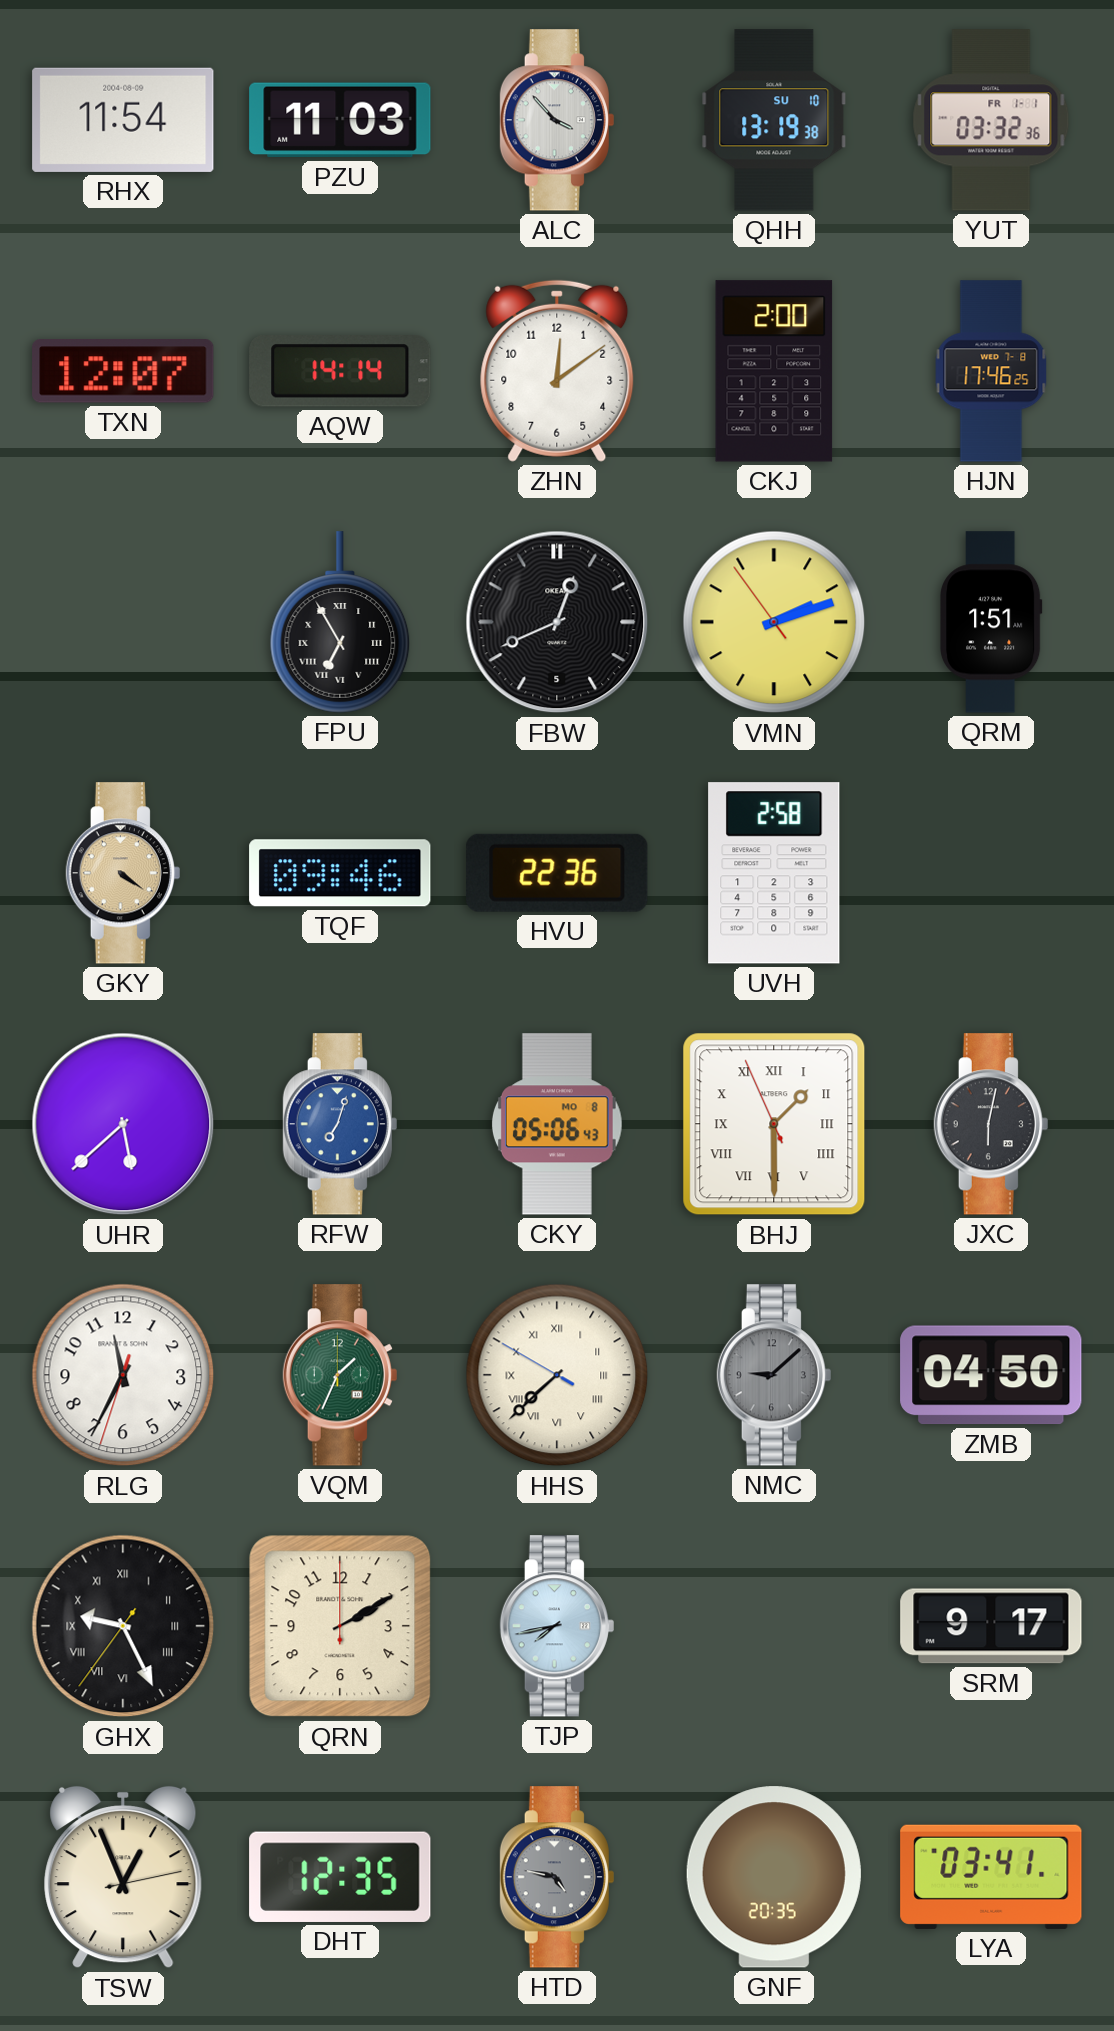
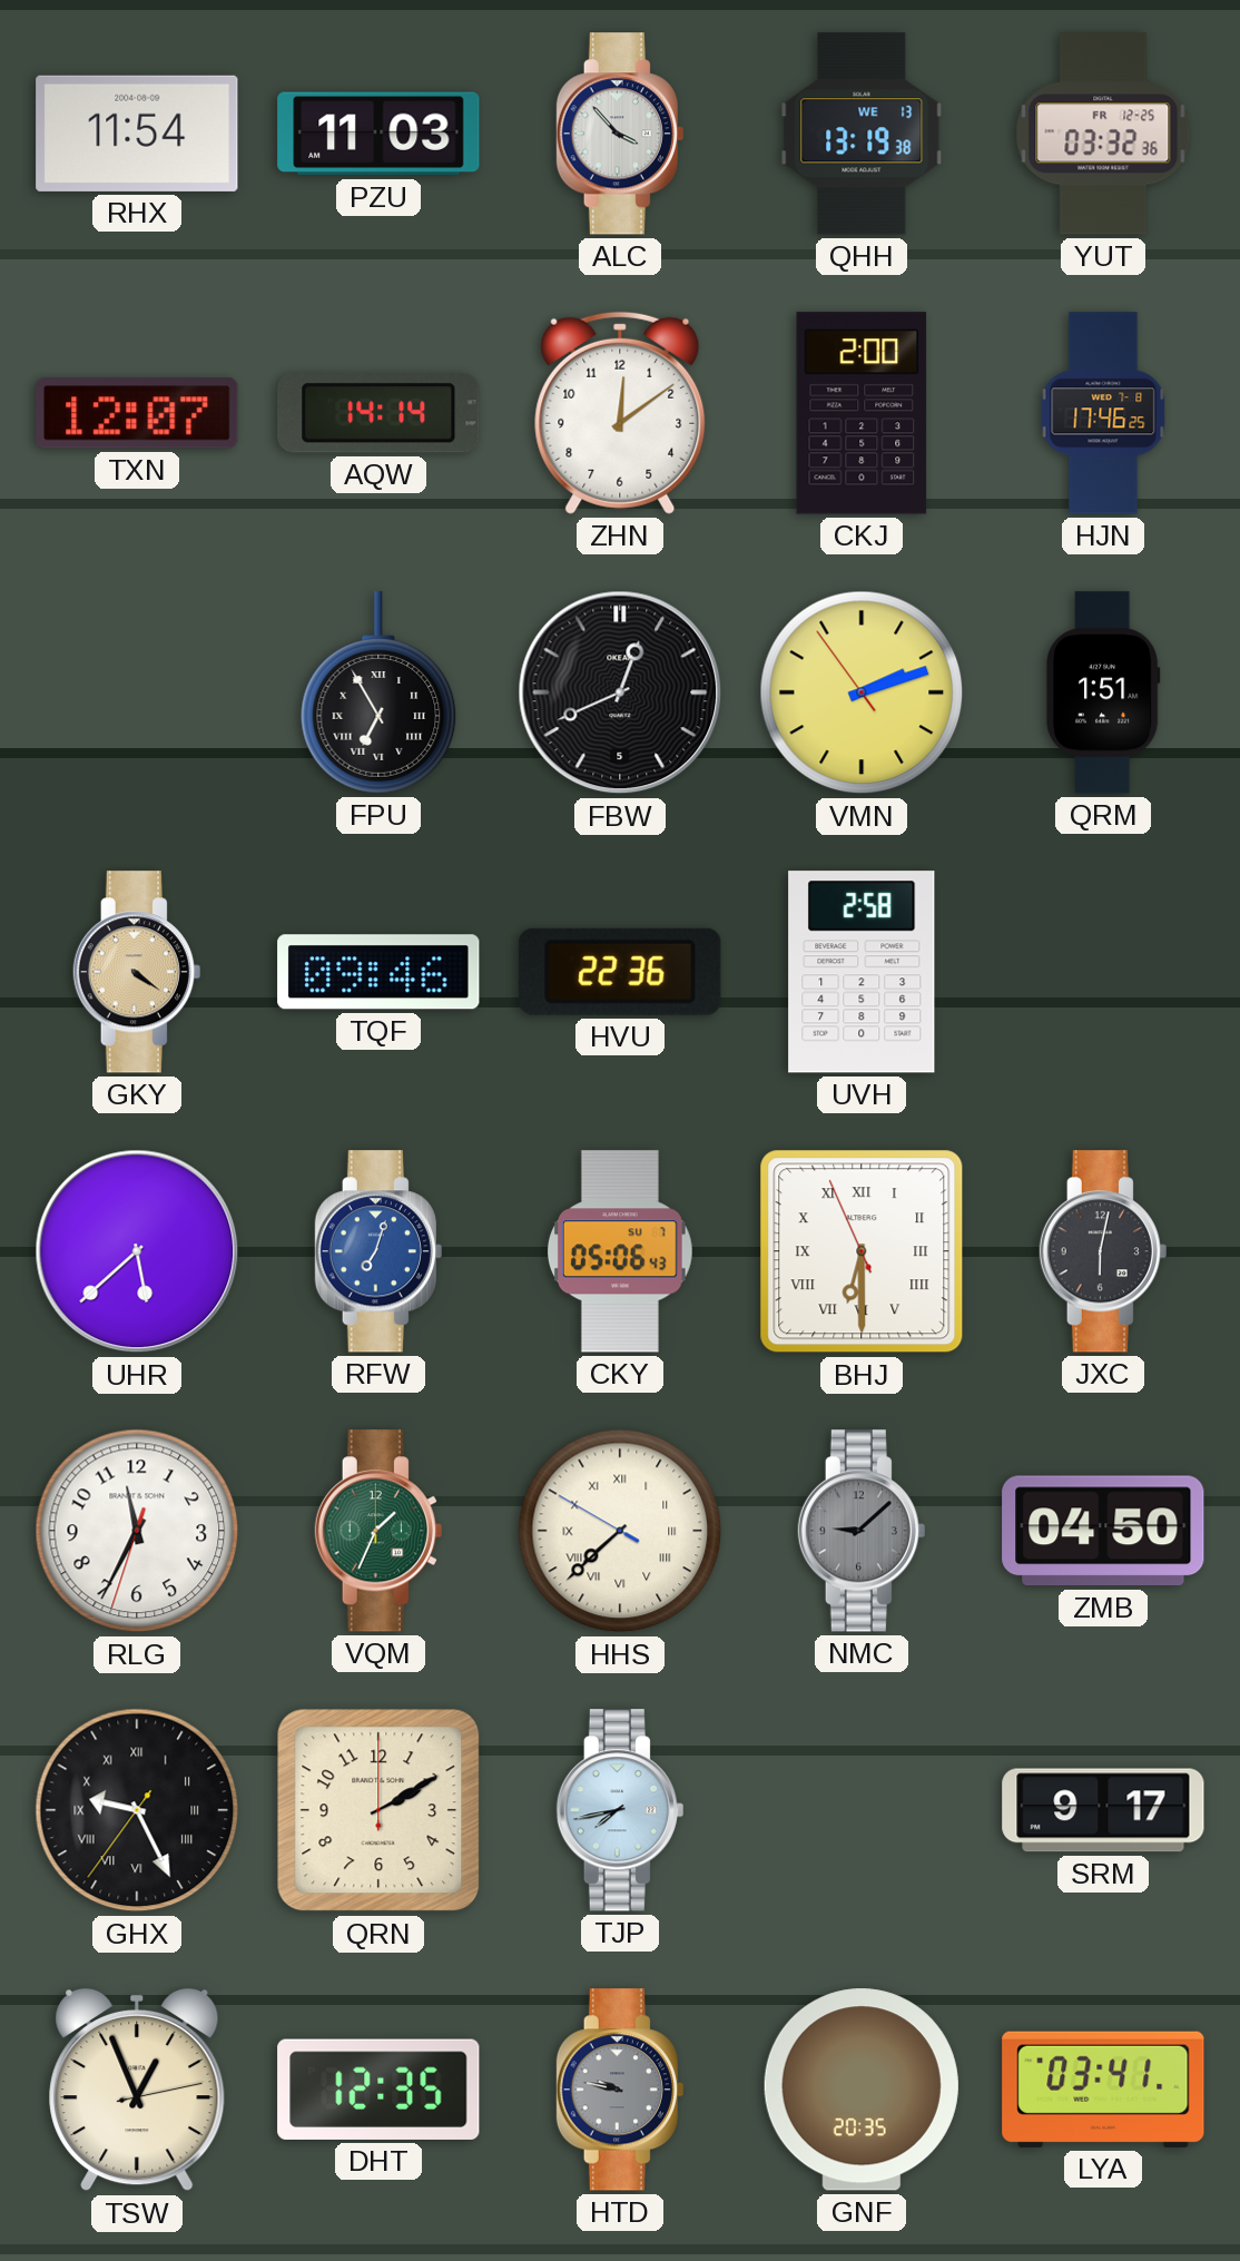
QHH date: SU 10 -> WE 13 (862, 134)
YUT date: FR 1-1 -> FR 12-25 (1103, 134)
CKY date: MO 8 -> SU 7 (620, 1251)
BHJ: 1:29 -> 6:29 (862, 1251)
HTD: 4:47 -> 9:47 (620, 2090)
